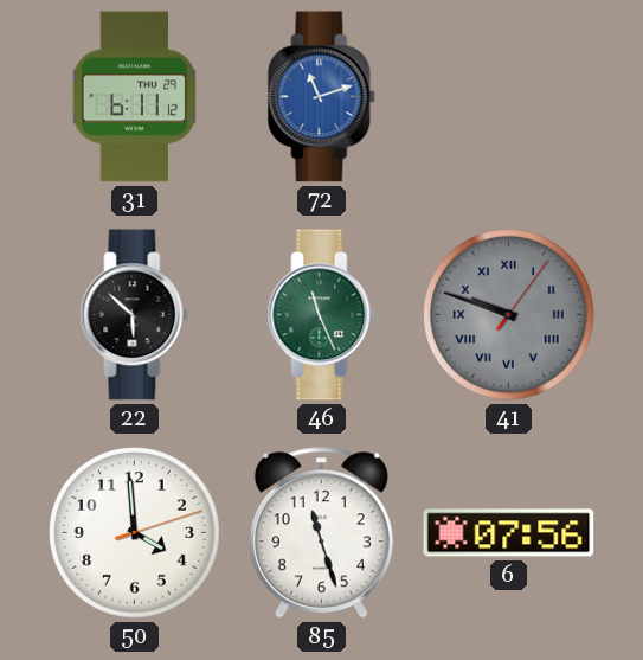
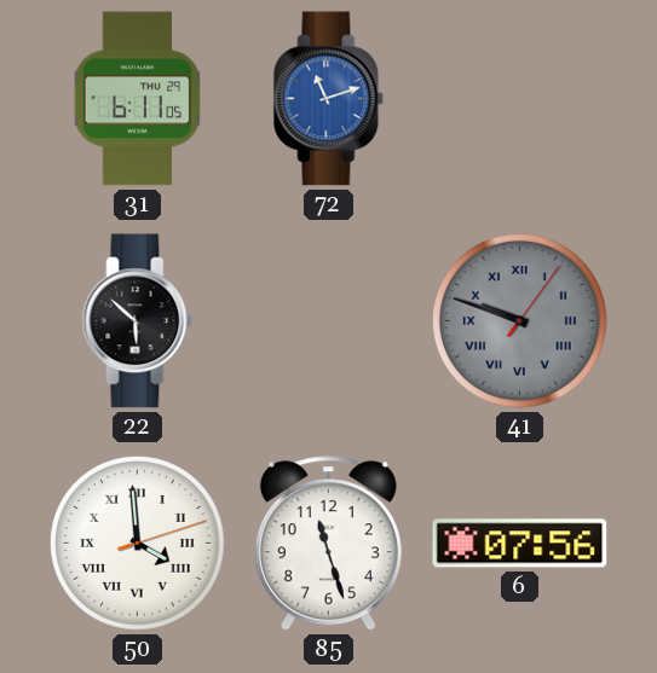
31: 6:11:12 -> 6:11:05 (138, 99)
46: 11:26 -> none (322, 315)
50 numerals: Arabic -> Roman (138, 544)
